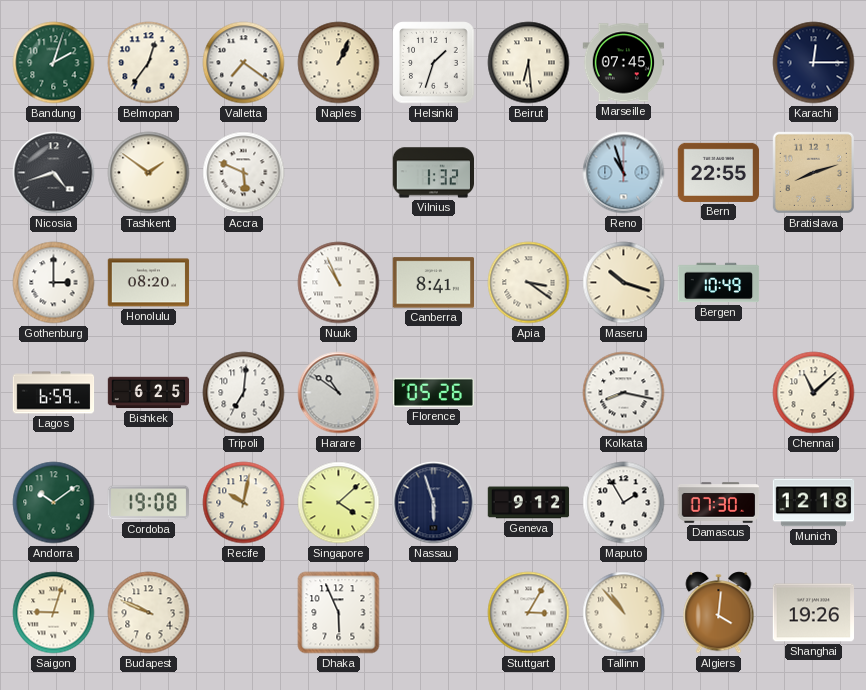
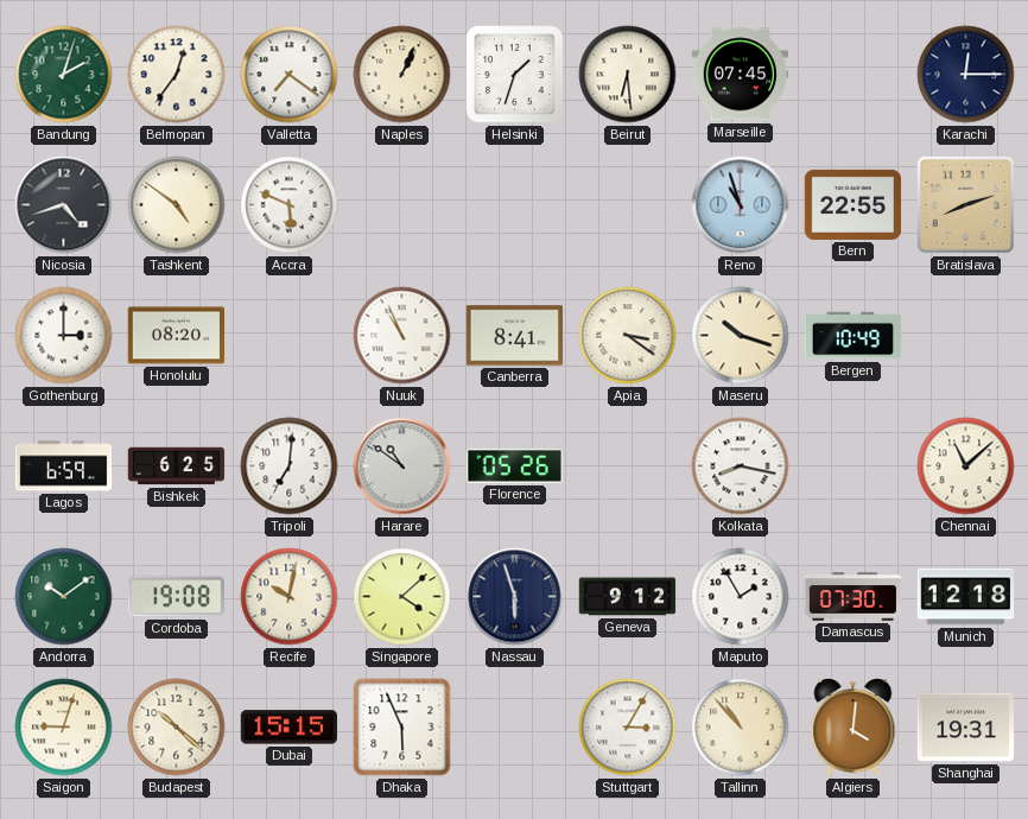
Tashkent: 1:51 -> 4:51 (177, 205)
Vilnius: 1:32 -> none (433, 173)
Budapest: 9:49 -> 10:22 (177, 728)
Dubai: none -> 15:15 (288, 728)
Shanghai: 19:26 -> 19:31 (965, 728)
